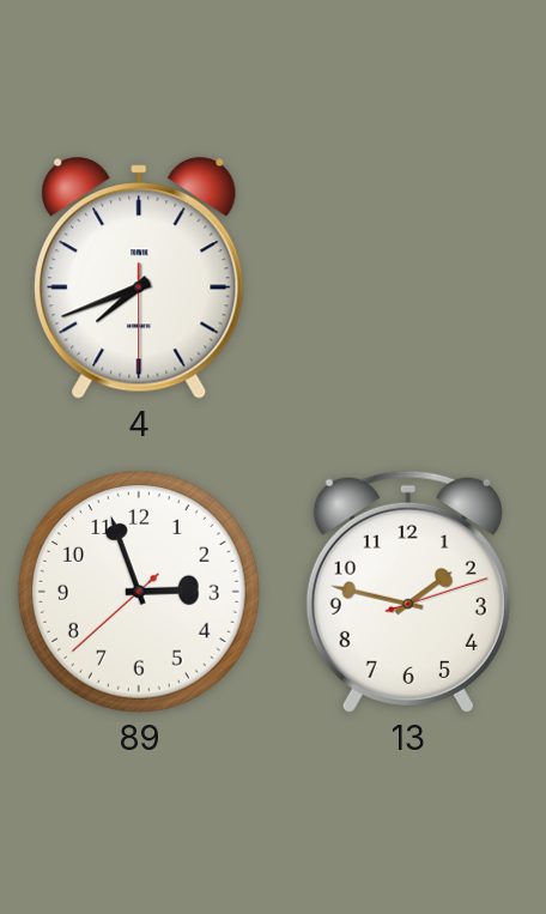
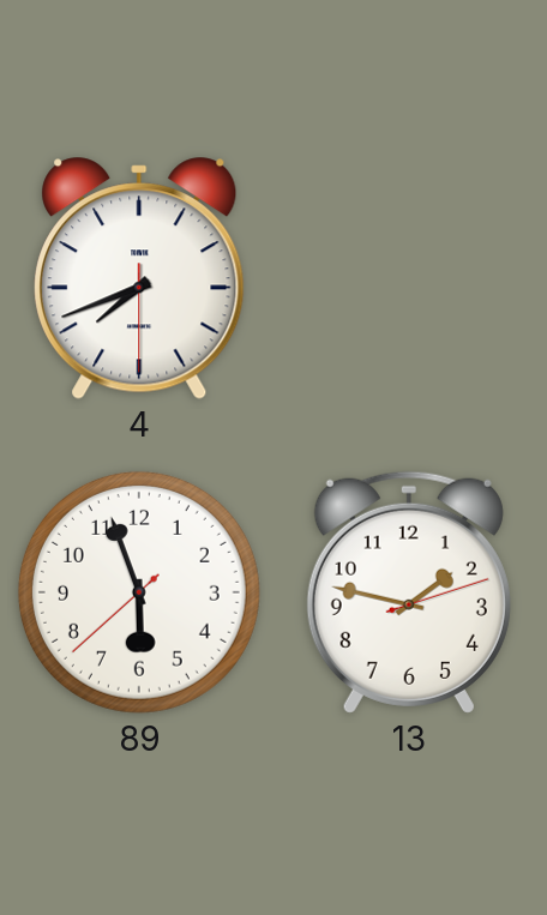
89: 2:56 -> 5:56 (139, 592)
